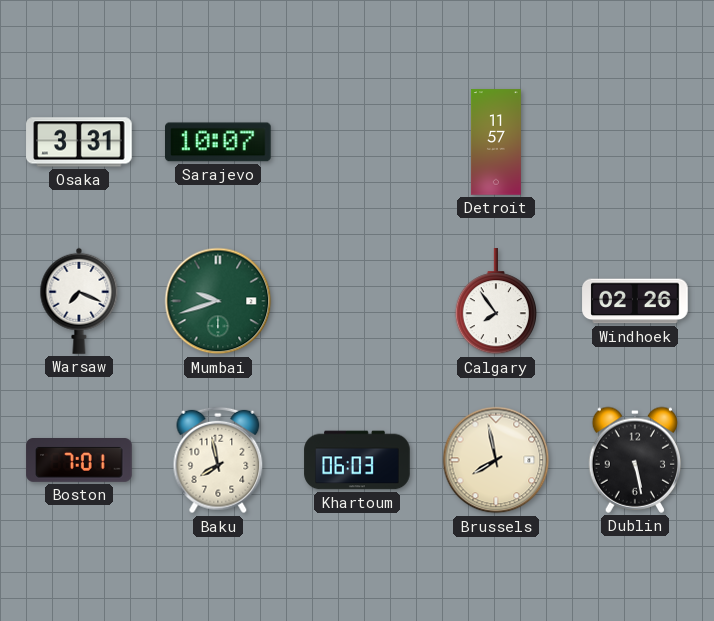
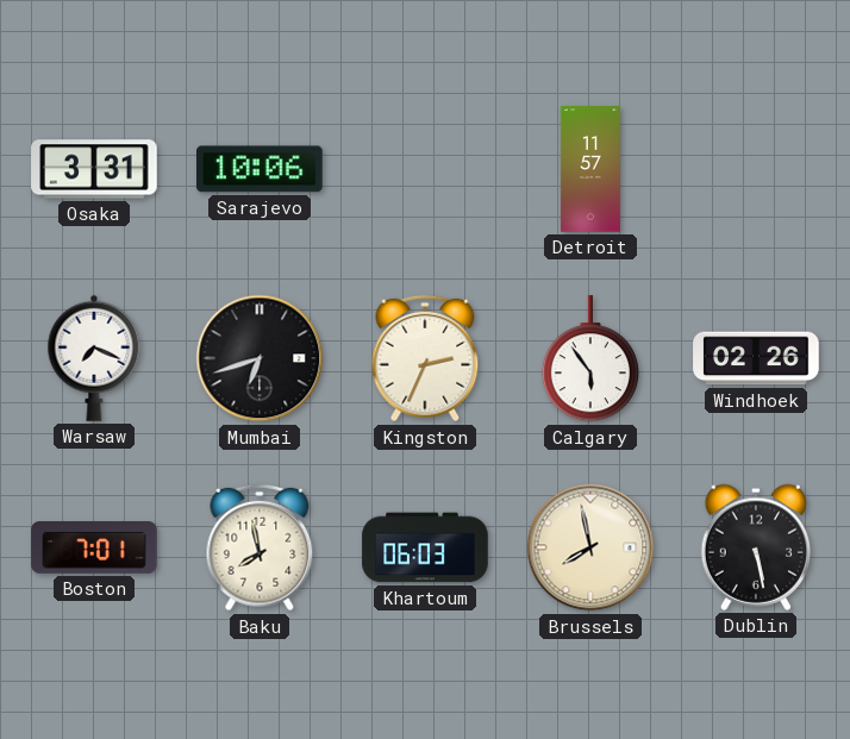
Sarajevo: 10:07 -> 10:06 (261, 169)
Mumbai: 9:42 -> 6:42 (260, 358)
Mumbai dial: green -> black (260, 358)
Kingston: none -> 2:34 (425, 358)
Calgary: 7:54 -> 5:54 (589, 359)
